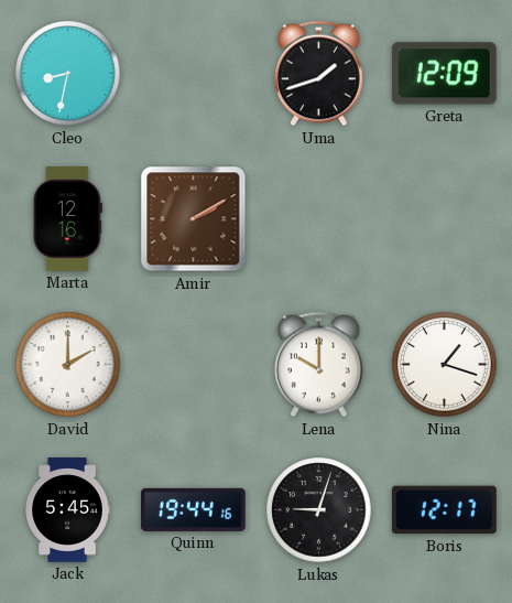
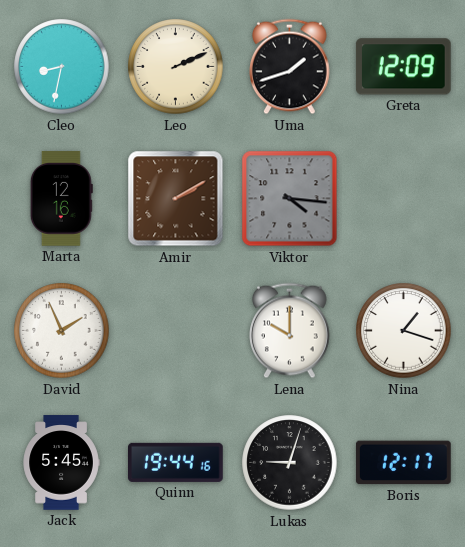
Leo: none -> 2:11 (176, 67)
Viktor: none -> 4:16 (290, 199)
David: 2:00 -> 1:56 (62, 331)
